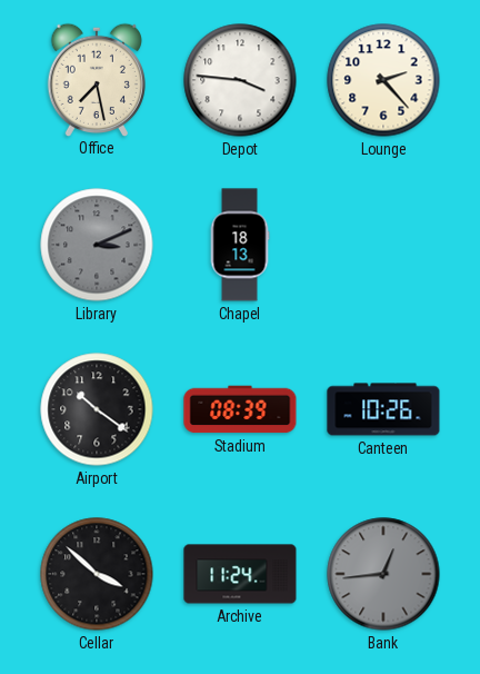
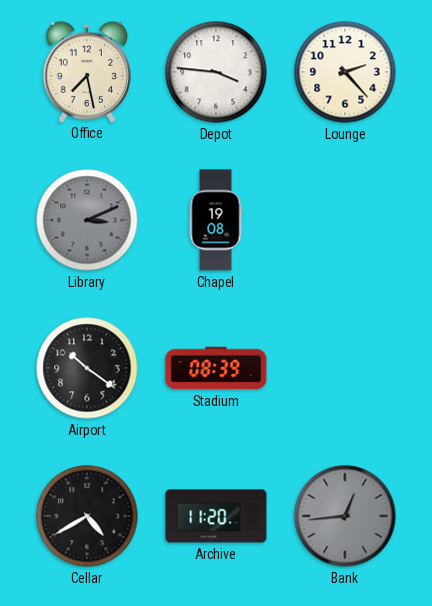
Chapel: 18:13 -> 19:08 (216, 220)
Canteen: 10:26 -> none (383, 409)
Cellar: 3:52 -> 4:40 (87, 516)
Archive: 11:24 -> 11:20 (216, 516)
